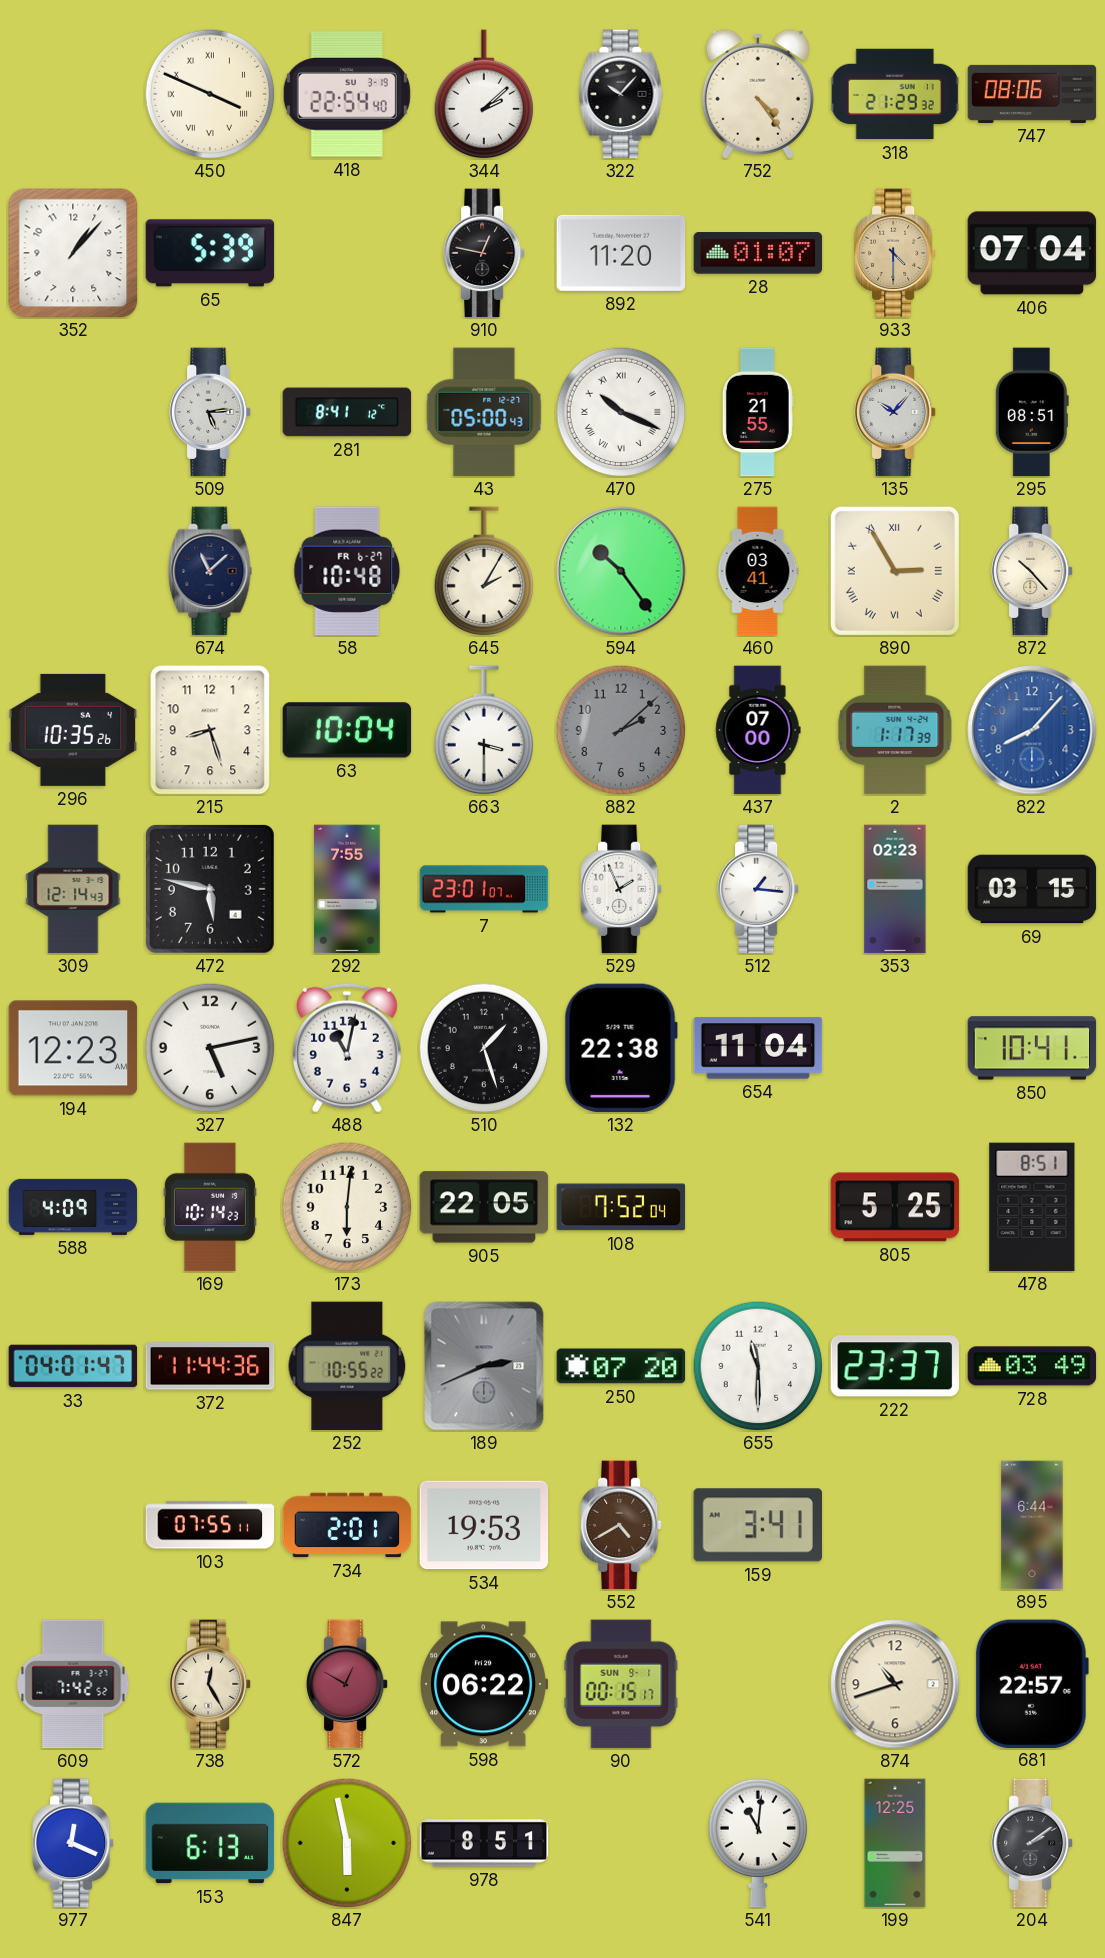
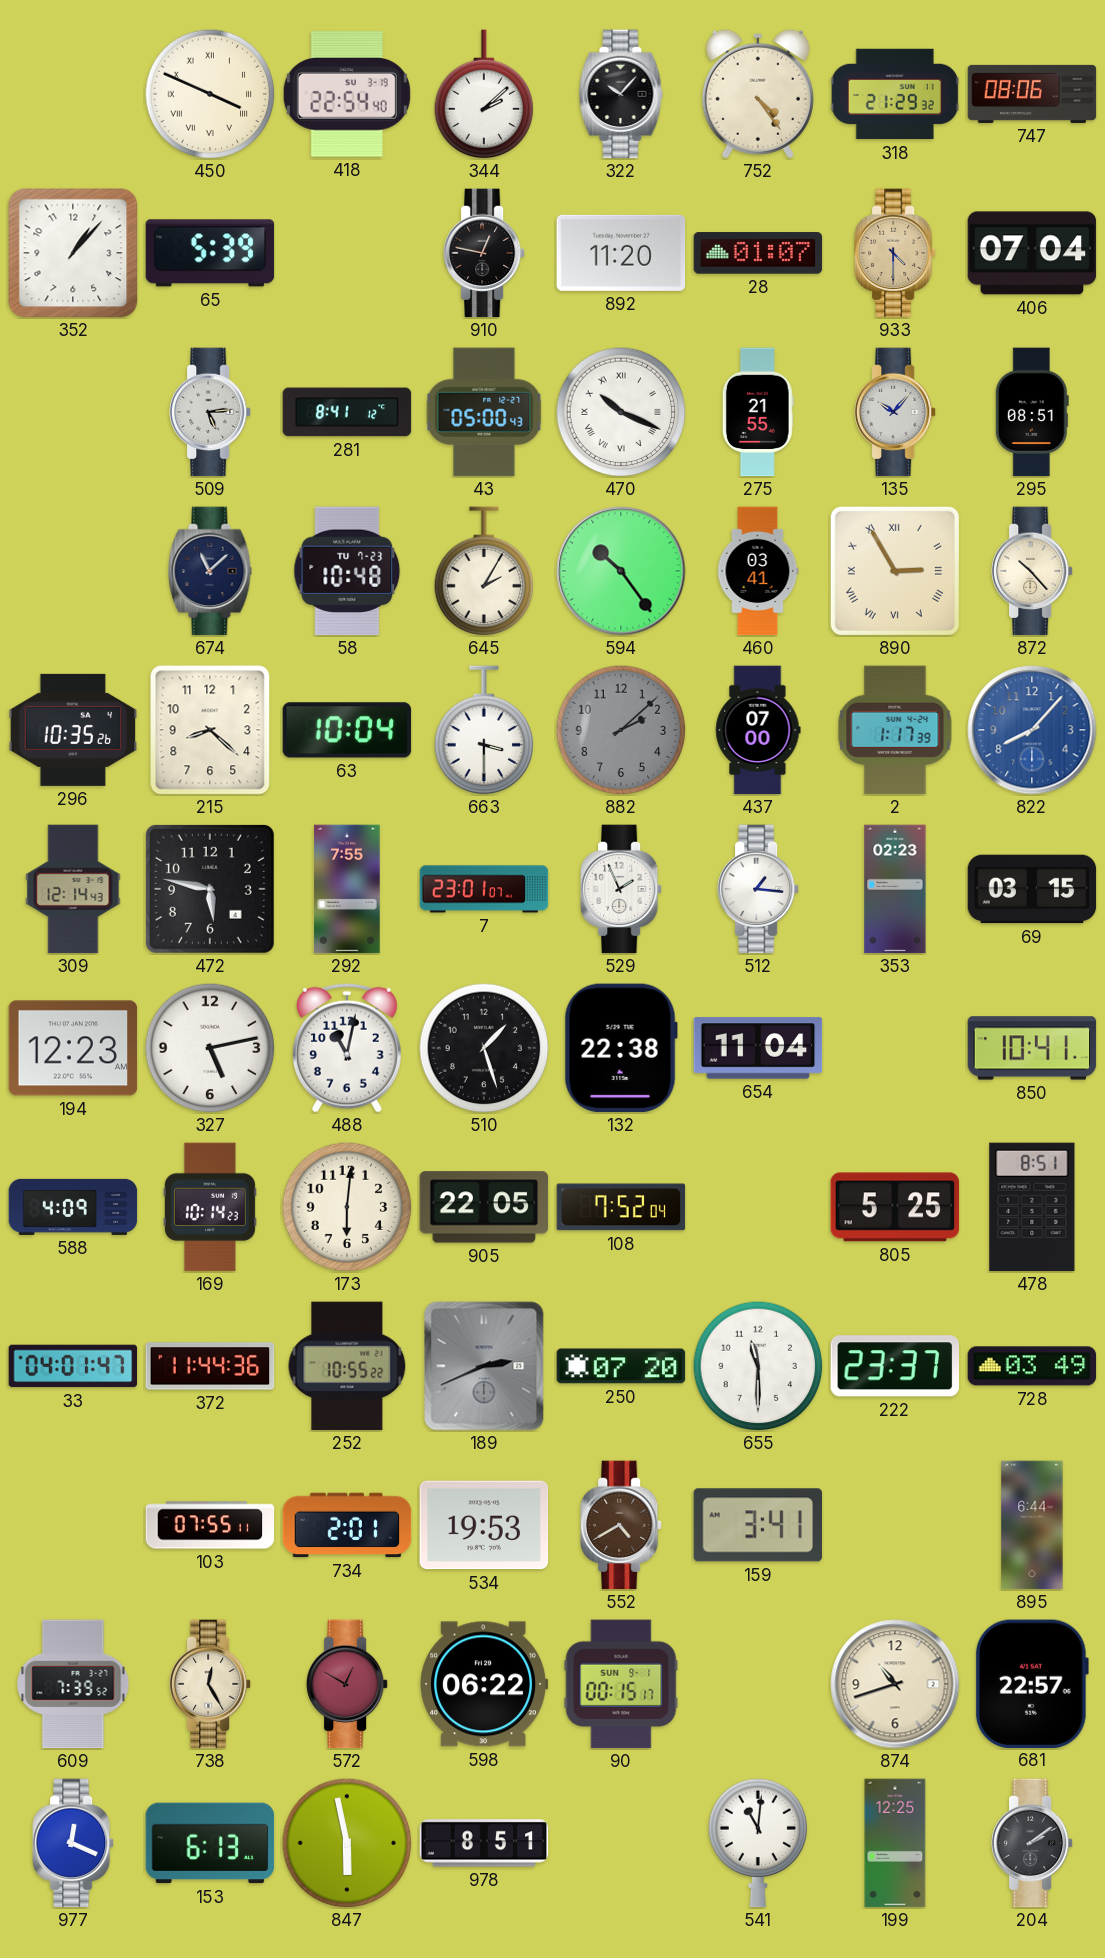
58 date: FR 6-27 -> TU 7-23 (347, 571)
215: 8:27 -> 8:22 (210, 730)
609: 7:42 -> 7:39 (73, 1684)
